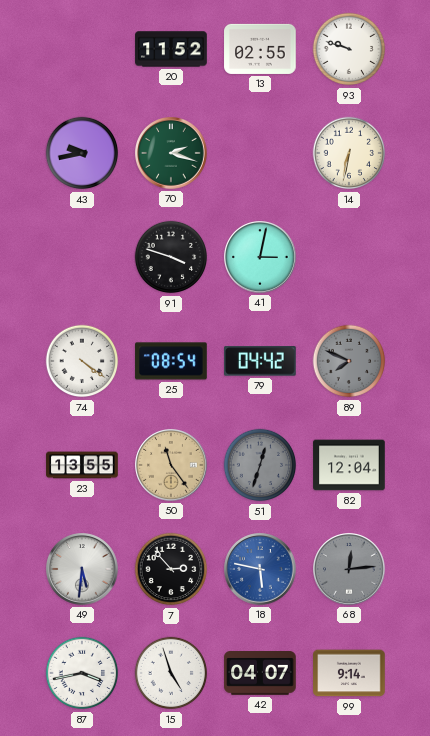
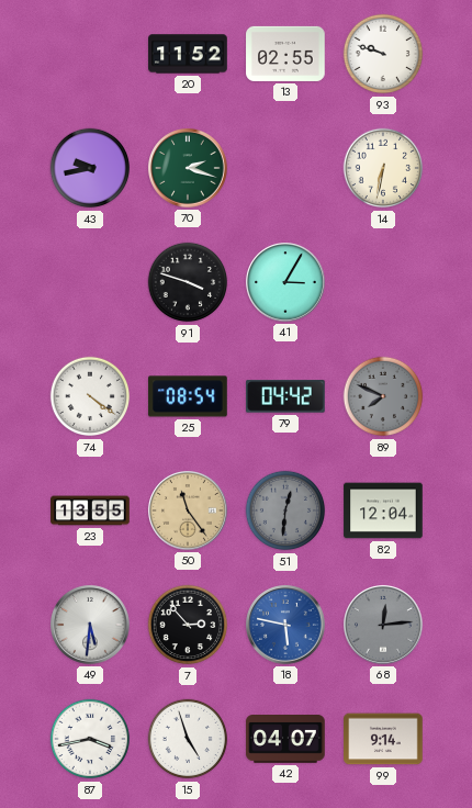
41: 3:02 -> 3:05 (286, 283)
51: 12:33 -> 12:31 (285, 510)
